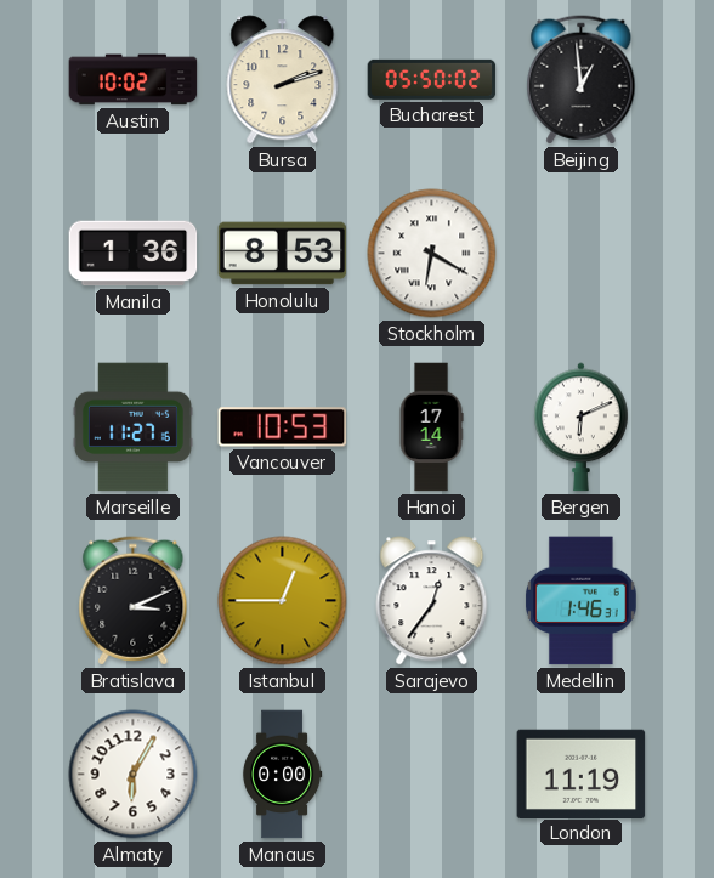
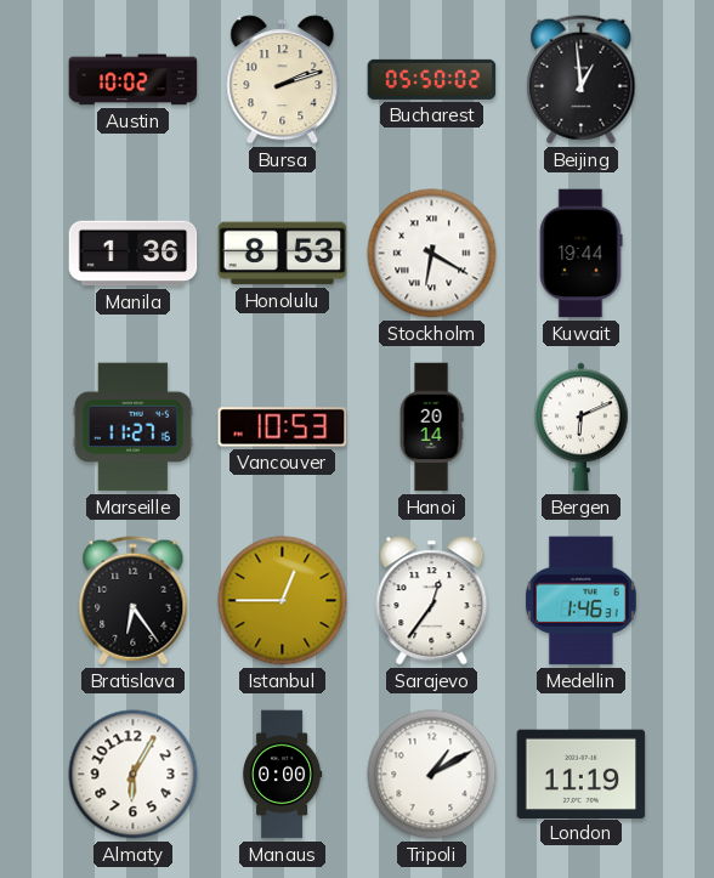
Kuwait: none -> 19:44 (580, 254)
Hanoi: 17:14 -> 20:14 (431, 427)
Bratislava: 3:11 -> 6:24 (134, 601)
Tripoli: none -> 1:10 (432, 775)
